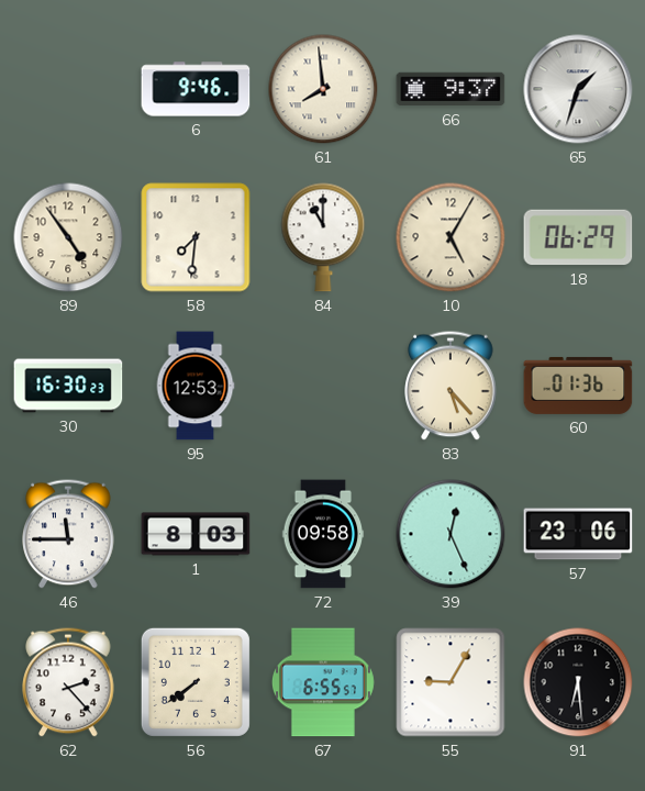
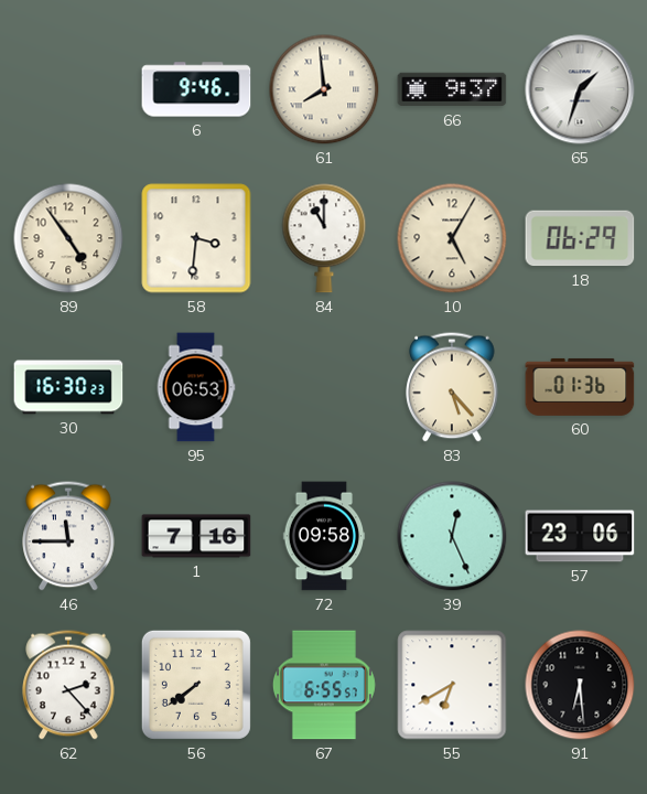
58: 7:31 -> 3:31 (196, 238)
95: 12:53 -> 06:53 (196, 387)
1: 8:03 -> 7:16 (196, 536)
55: 9:05 -> 6:40 (452, 685)
